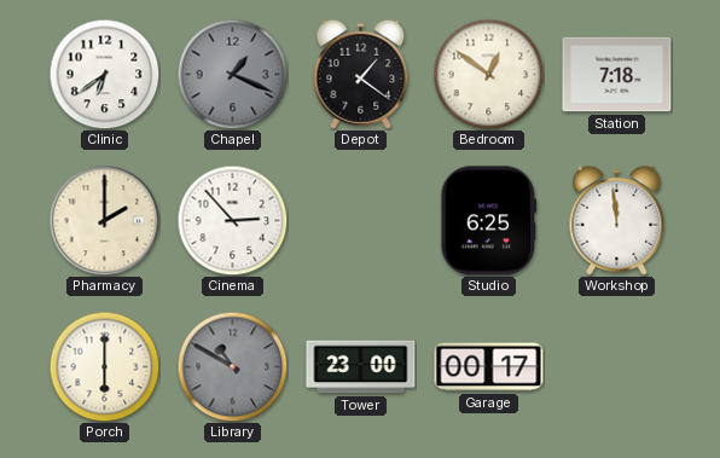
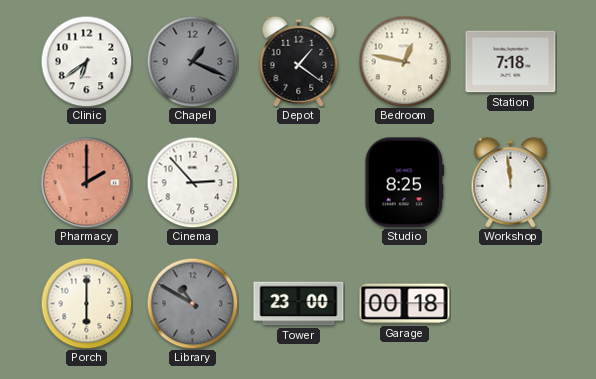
Bedroom: 12:51 -> 12:47 (404, 61)
Pharmacy dial: cream -> salmon (86, 182)
Studio: 6:25 -> 8:25 (405, 183)
Garage: 00:17 -> 00:18 (405, 304)
